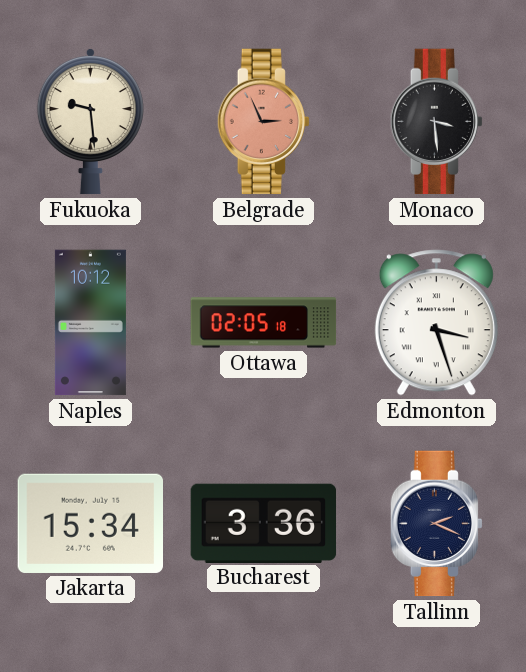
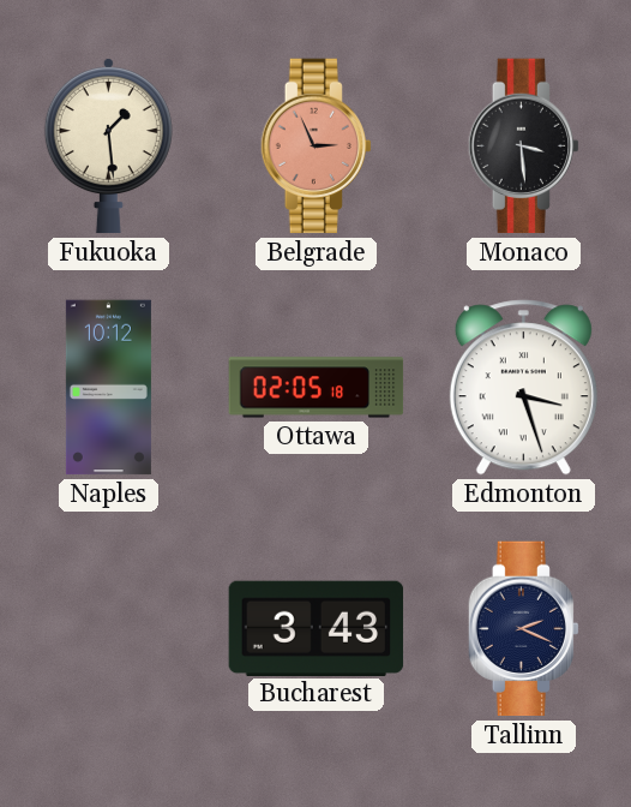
Fukuoka: 9:29 -> 1:29 (108, 145)
Jakarta: 15:34 -> none (90, 523)
Bucharest: 3:36 -> 3:43 (317, 628)
